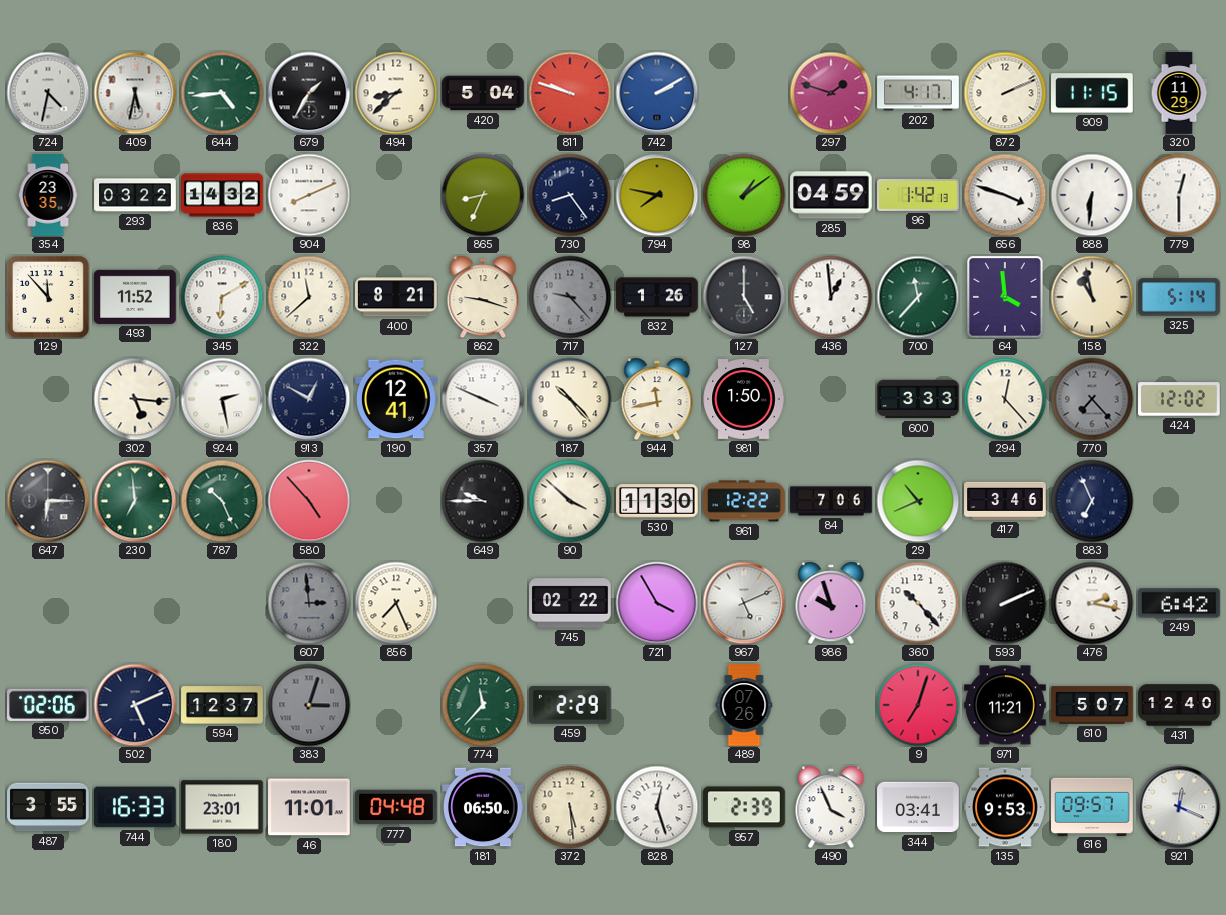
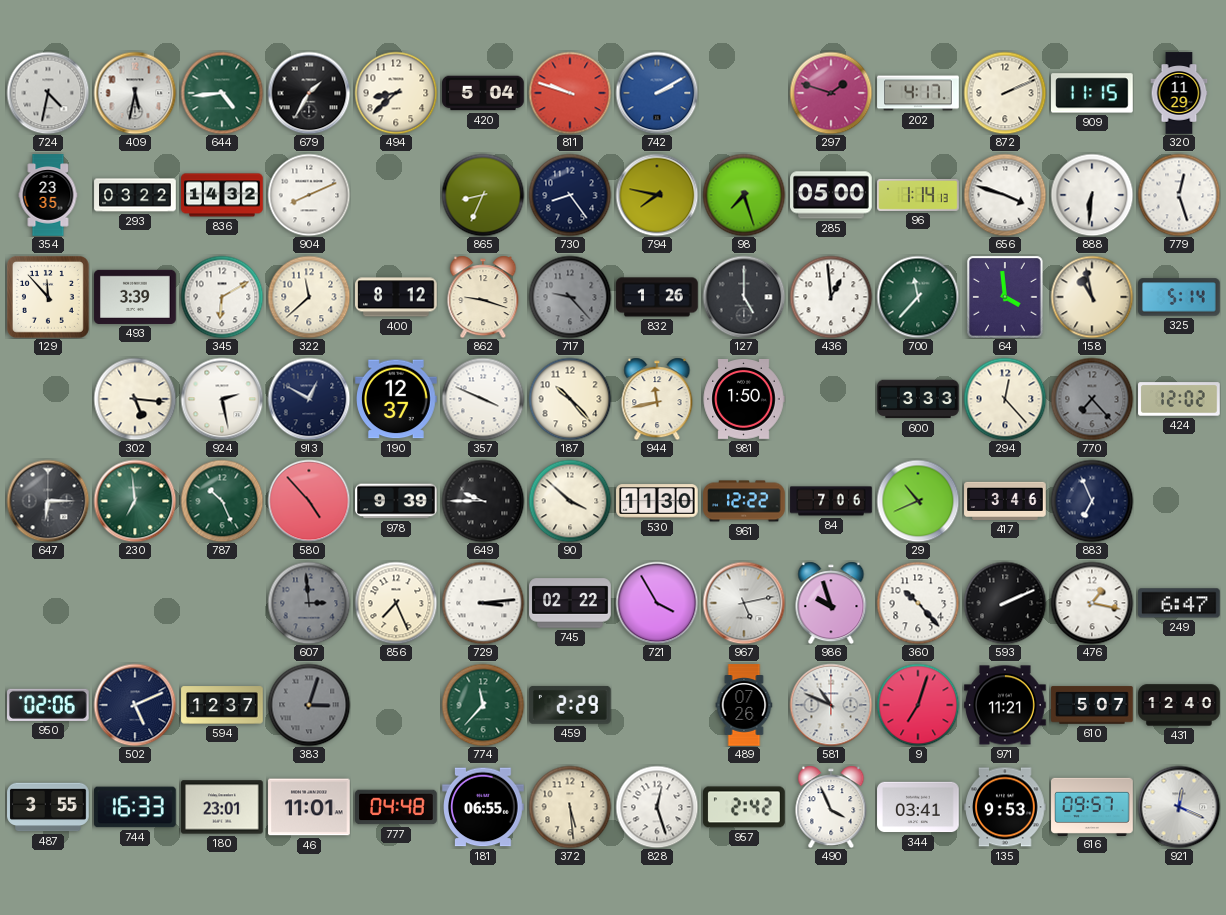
98: 1:09 -> 7:27 (744, 195)
285: 04:59 -> 05:00 (831, 195)
96: 1:42 -> 1:14 (918, 195)
779: 12:30 -> 12:27 (1179, 195)
493: 11:52 -> 3:39 (135, 297)
400: 8:21 -> 8:12 (396, 297)
190: 12:41 -> 12:37 (396, 399)
978: none -> 9:39 (396, 501)
729: none -> 3:14 (483, 603)
967: 5:11 -> 5:13 (744, 603)
476: 2:17 -> 1:17 (1092, 603)
249: 6:42 -> 6:47 (1179, 603)
581: none -> 10:49 (831, 705)
181: 06:50 -> 06:55 (483, 807)
957: 2:39 -> 2:42 (744, 807)
